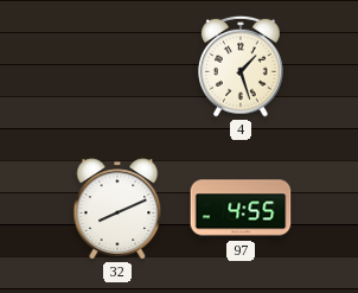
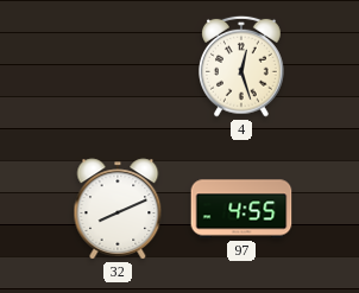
4: 1:27 -> 12:27 (243, 66)
